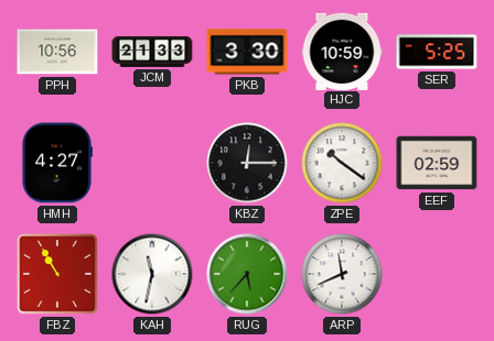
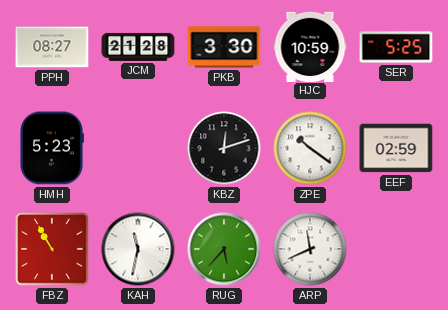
PPH: 10:56 -> 08:27 (52, 47)
JCM: 21:33 -> 21:28 (138, 47)
HMH: 4:27 -> 5:23 (52, 148)
KBZ: 12:15 -> 12:12 (224, 148)
